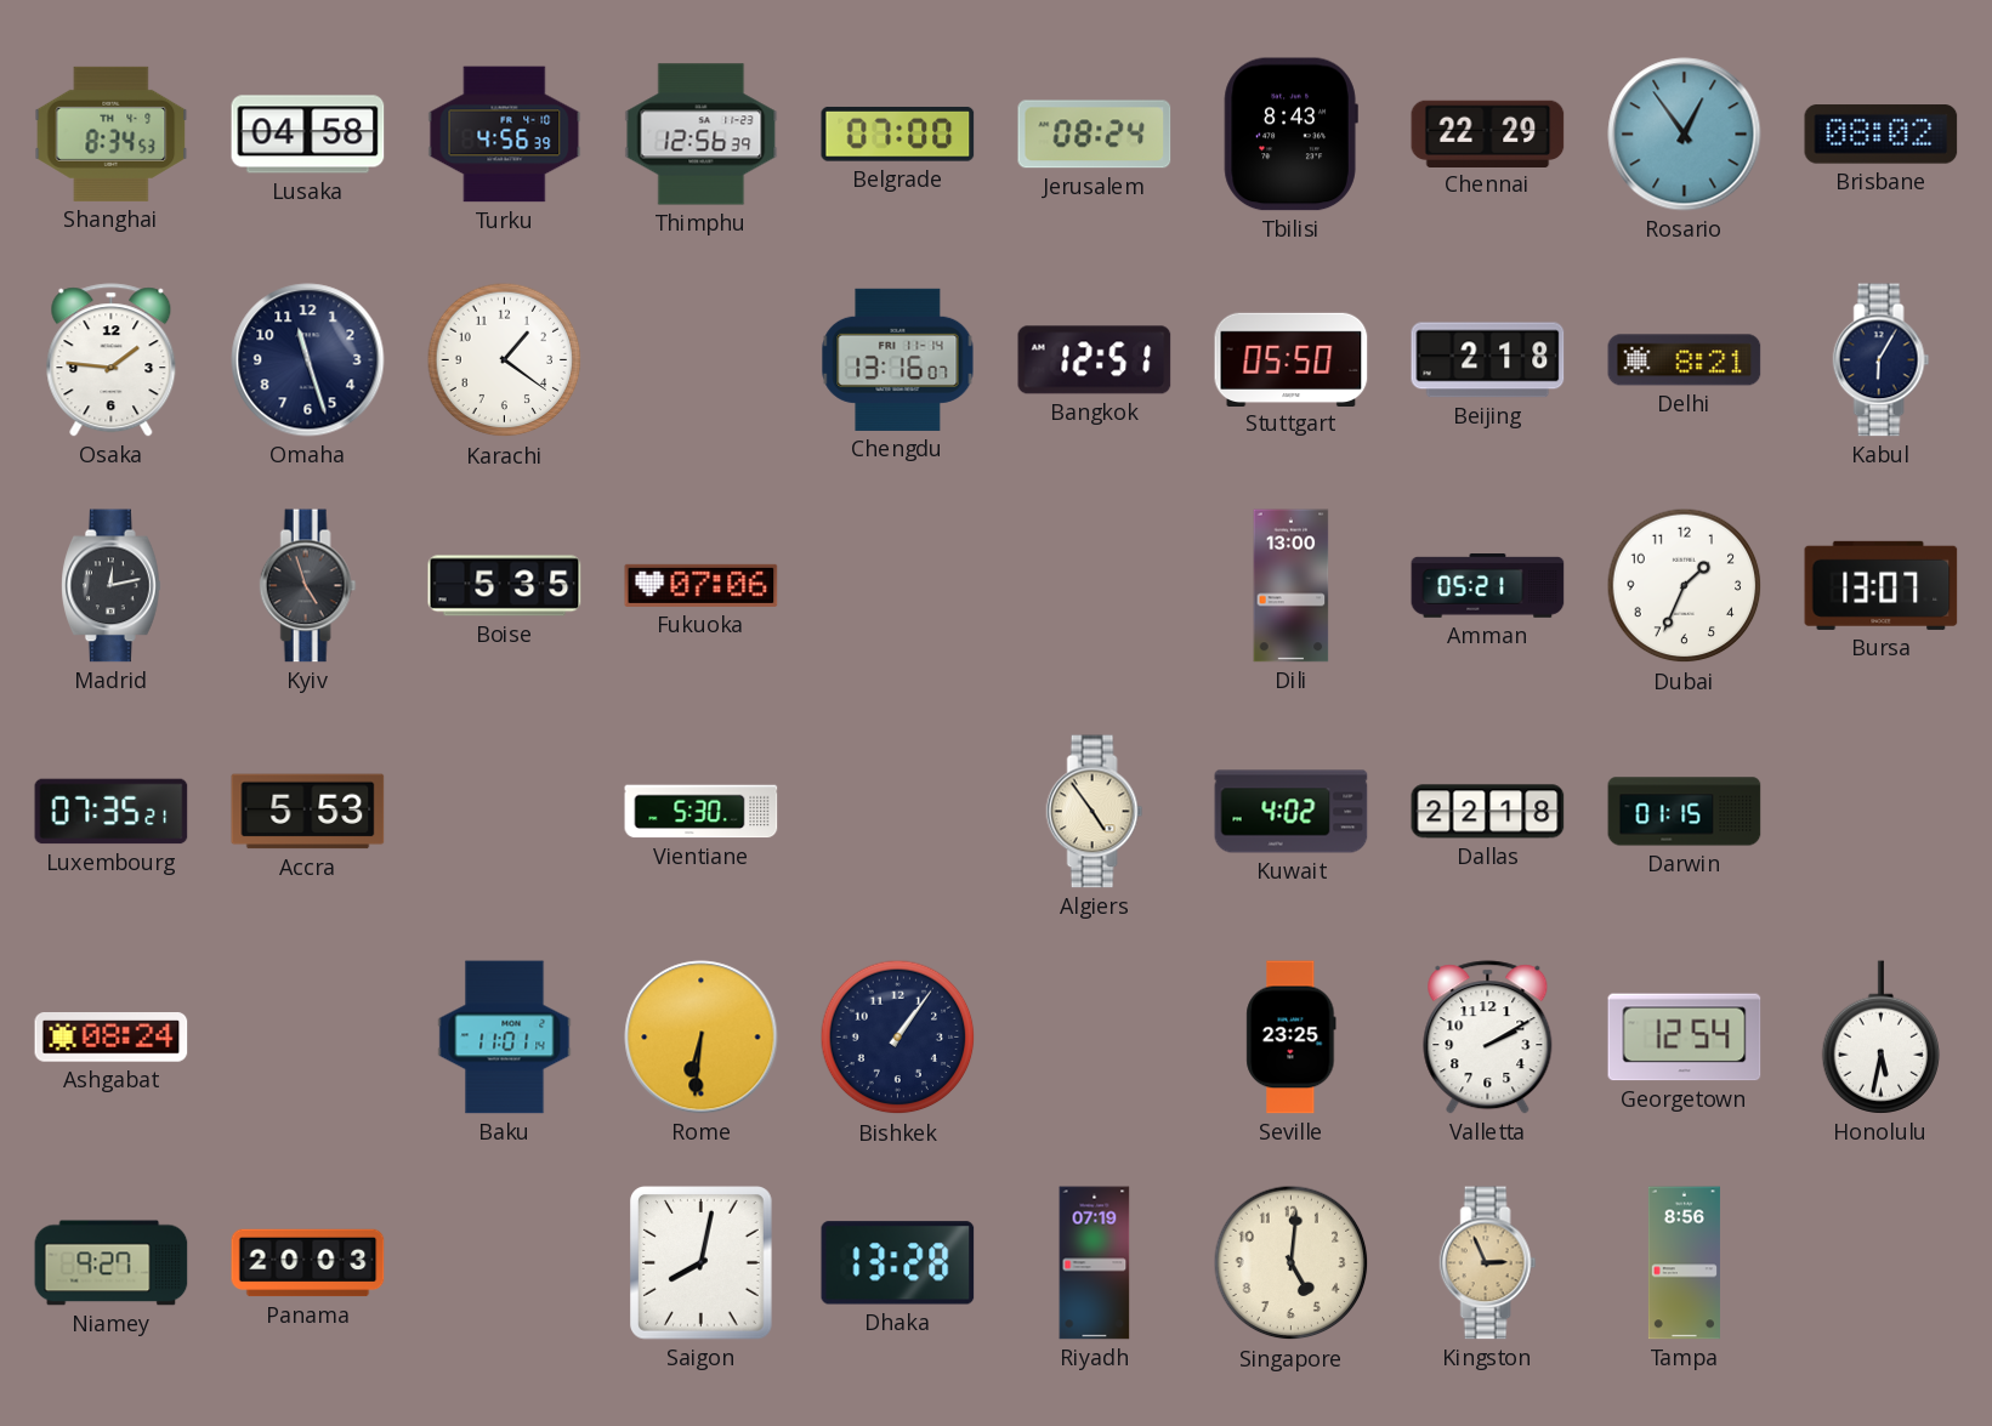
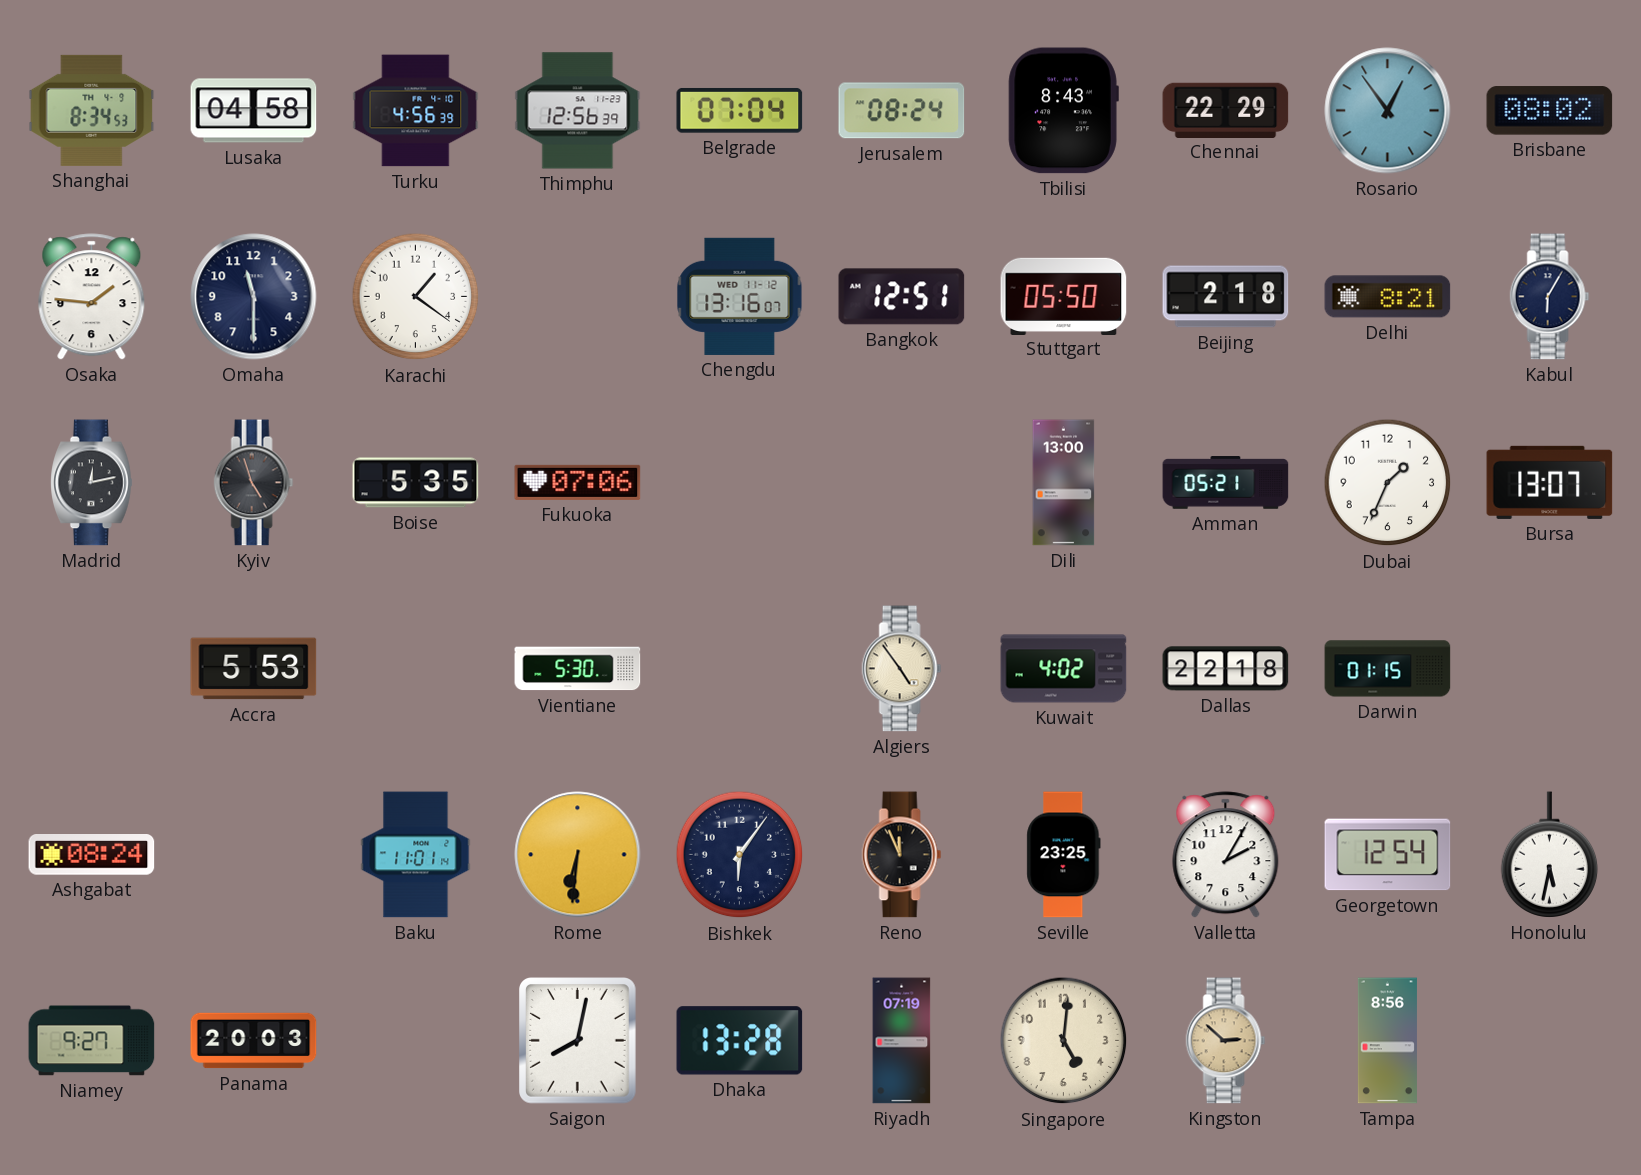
Belgrade: 07:00 -> 07:04 (740, 111)
Omaha: 11:27 -> 11:30 (254, 297)
Chengdu date: FRI 11-14 -> WED 11-12 (740, 296)
Luxembourg: 07:35 -> none (112, 812)
Bishkek: 1:06 -> 6:06 (740, 855)
Reno: none -> 11:56 (902, 855)
Valletta: 2:10 -> 2:05 (1226, 855)
Kingston: 2:56 -> 2:52 (1226, 1041)
